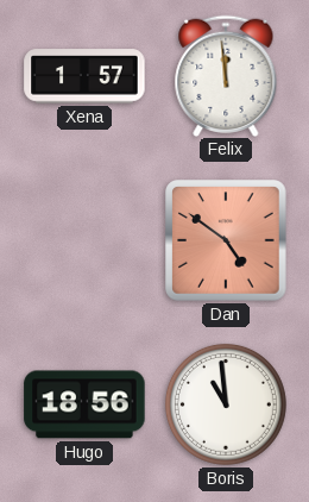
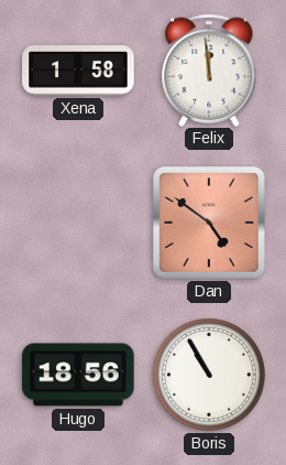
Xena: 1:57 -> 1:58 (78, 71)
Boris: 10:59 -> 10:55 (209, 375)
